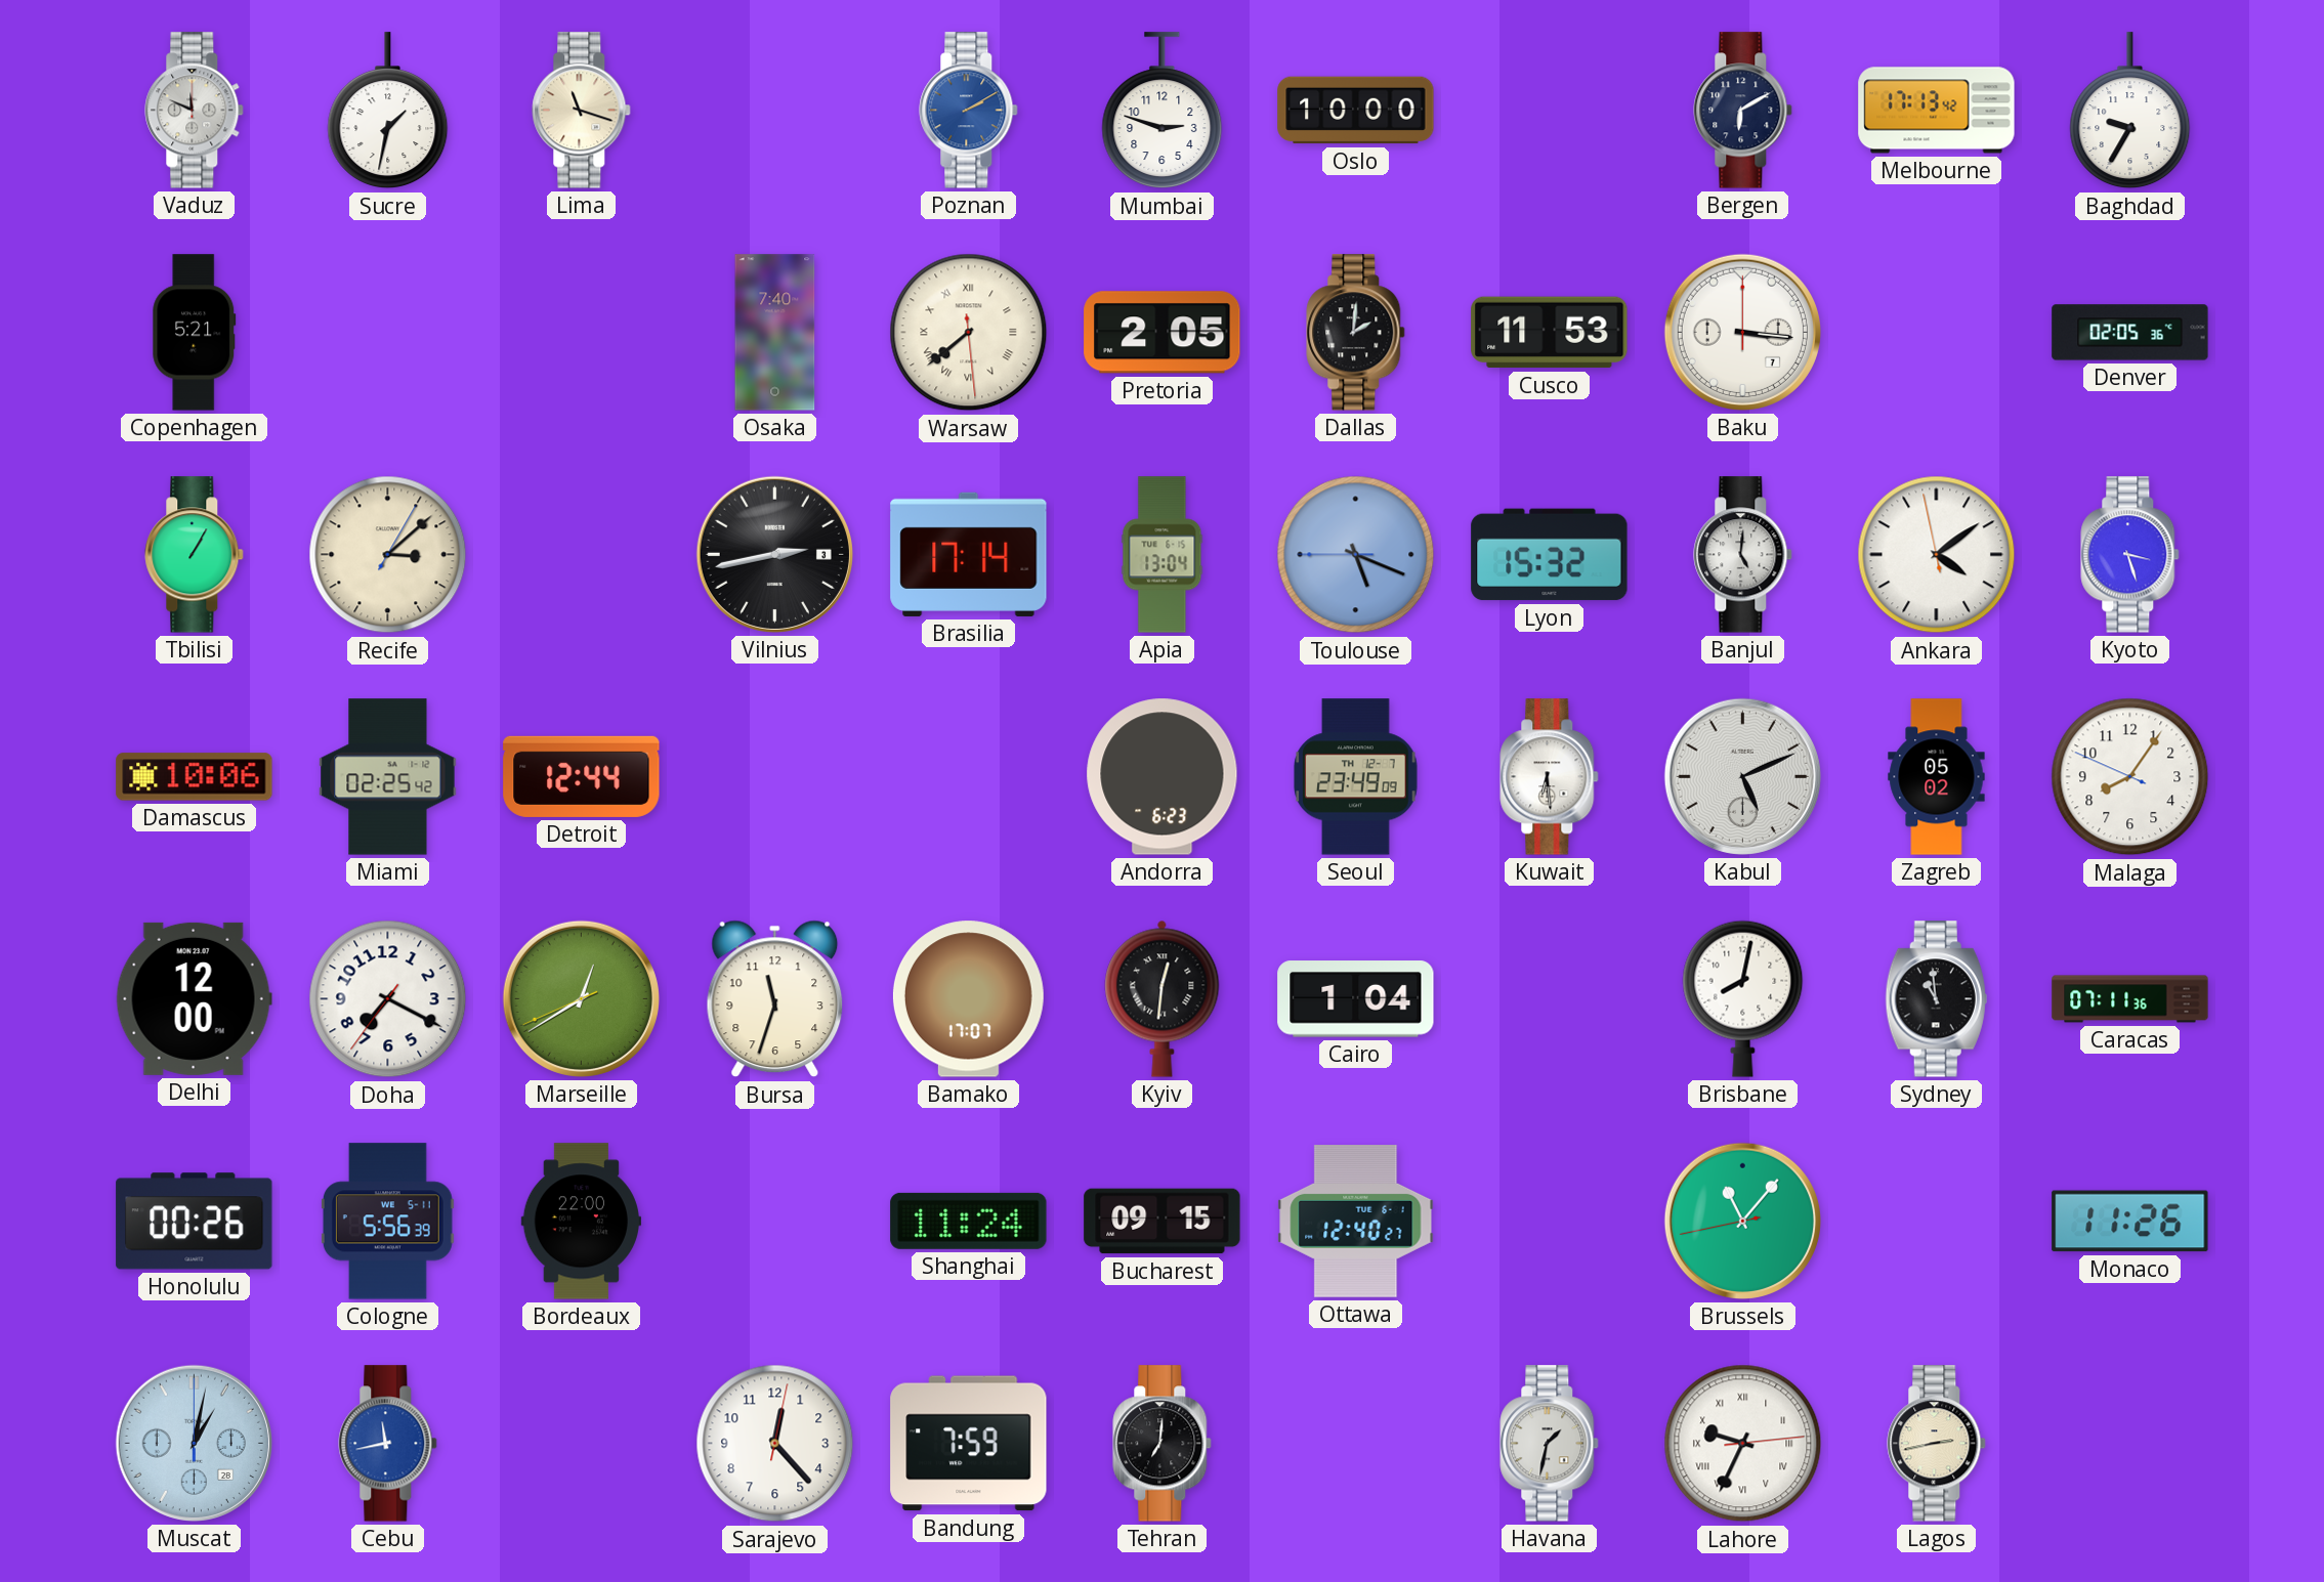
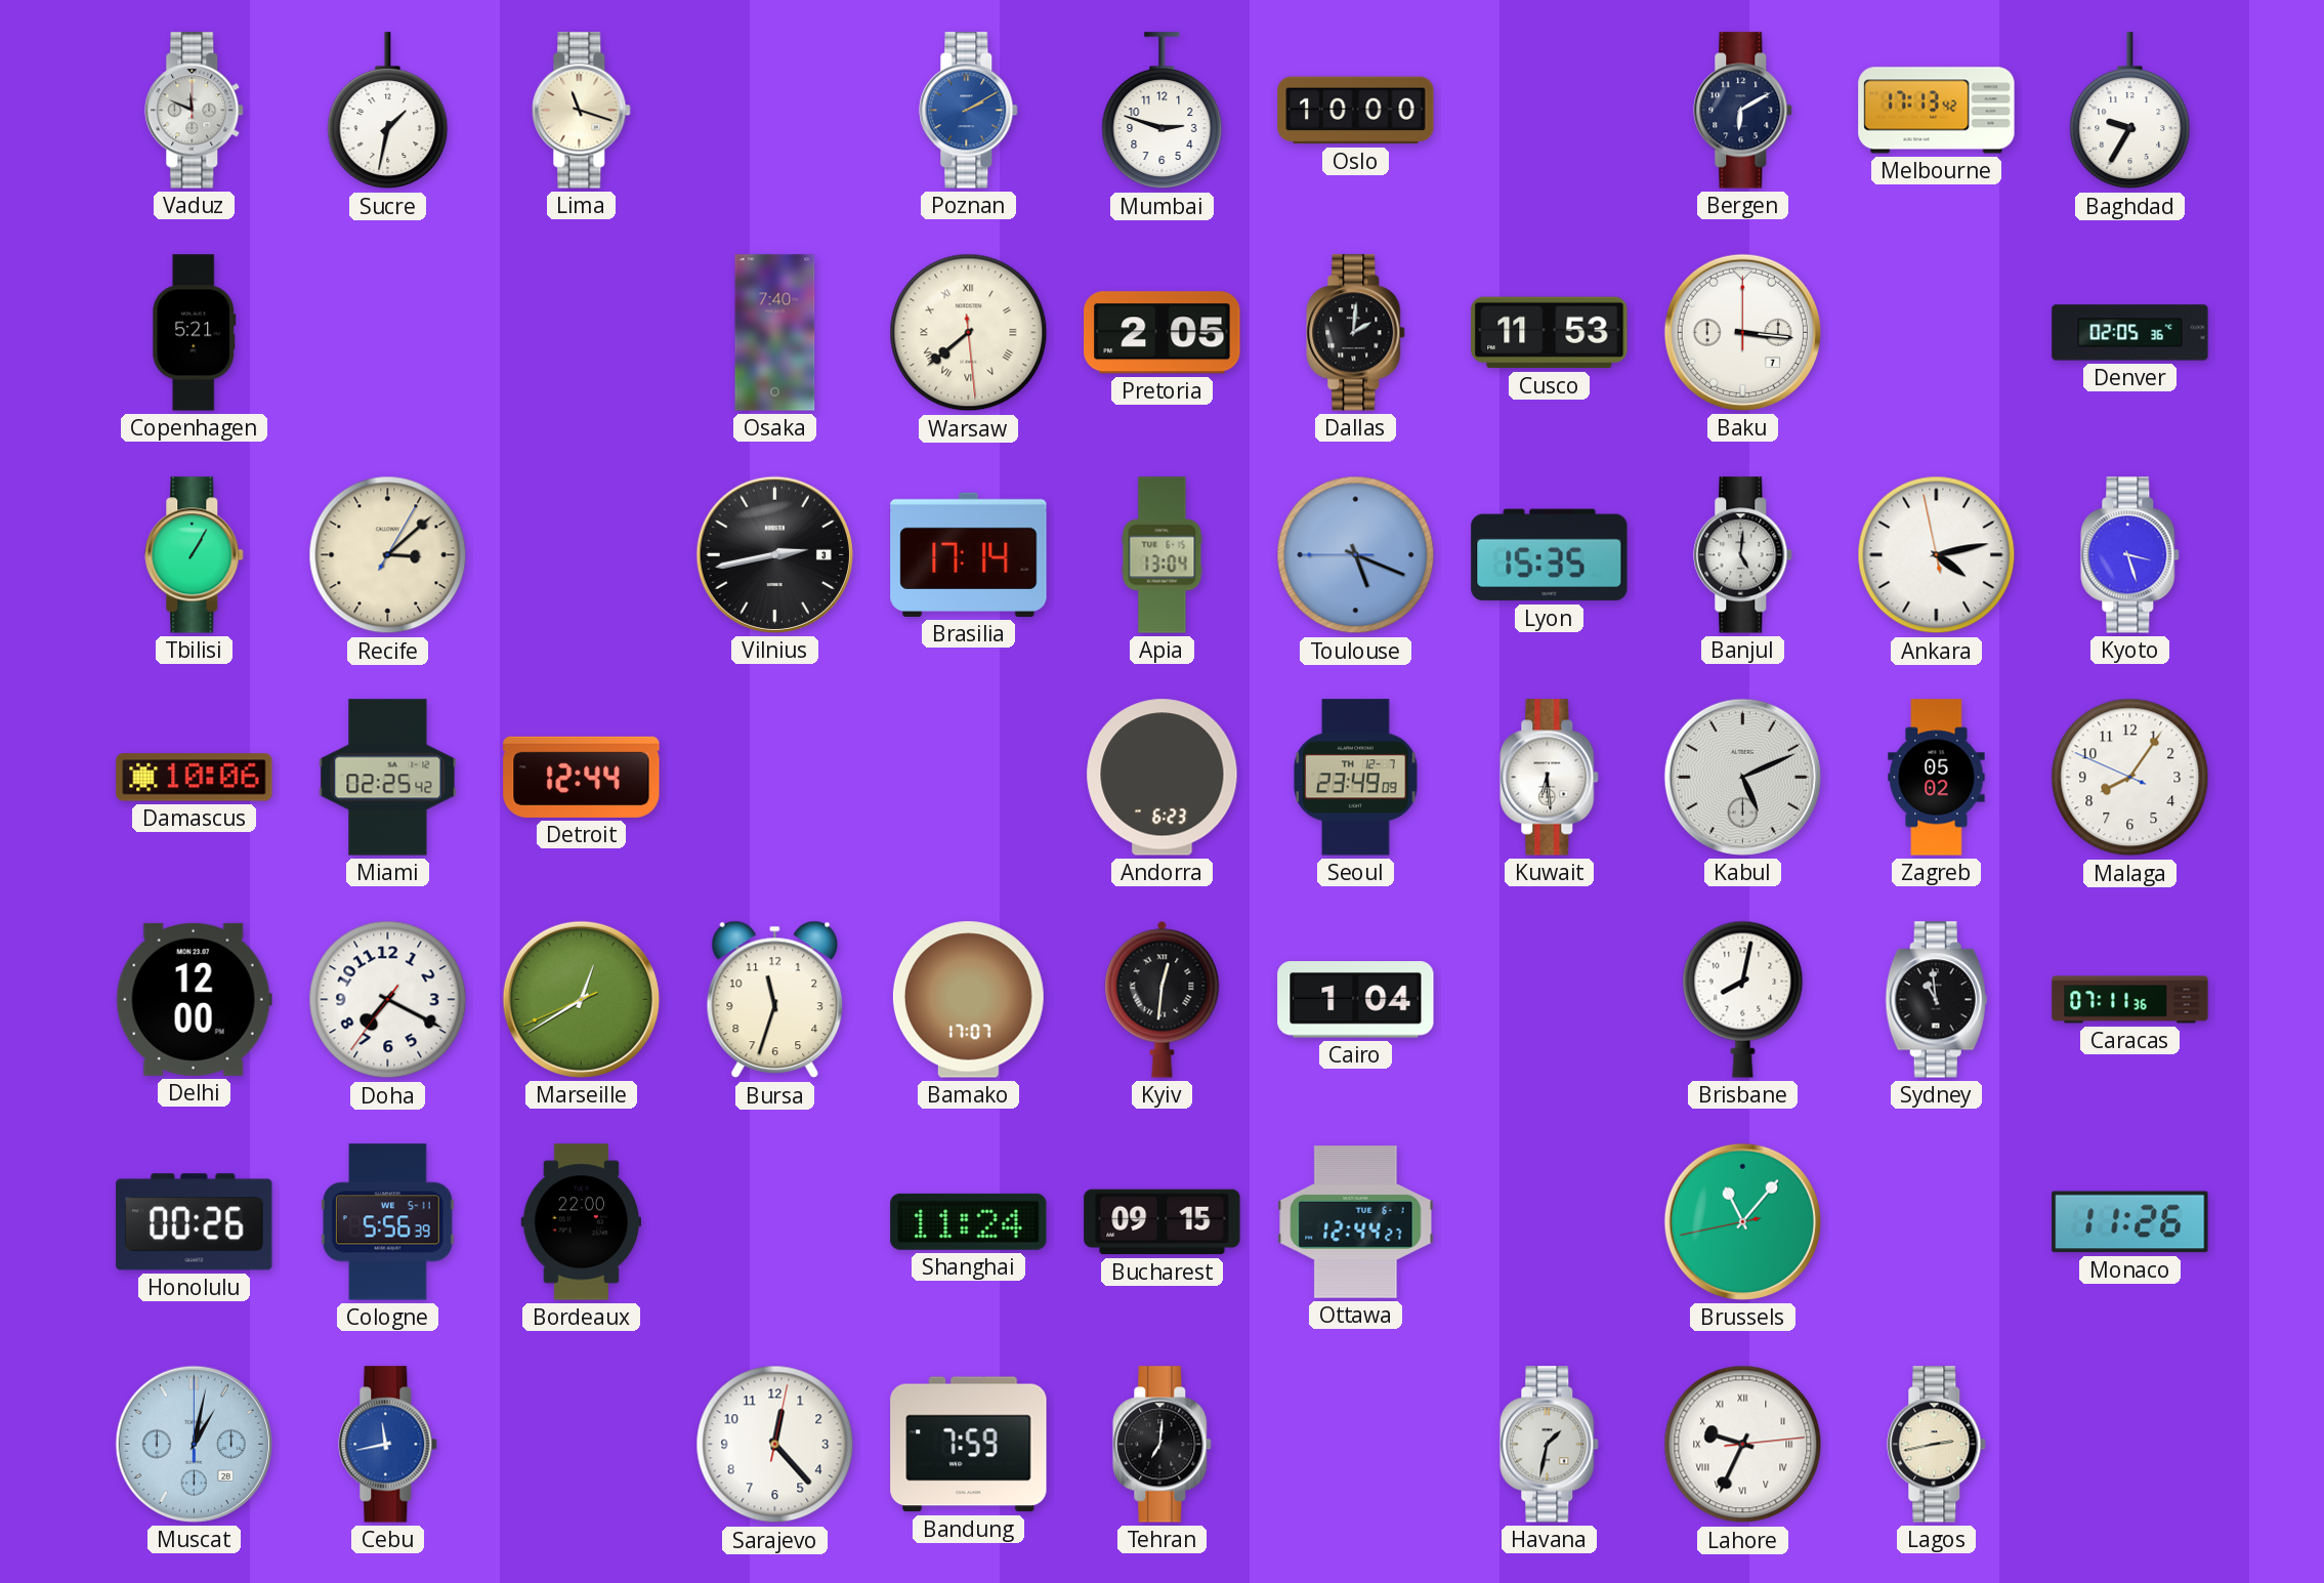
Lyon: 15:32 -> 15:35 (1550, 555)
Ankara: 4:08 -> 4:12 (1937, 555)
Ottawa: 12:40 -> 12:44 (1356, 1222)
